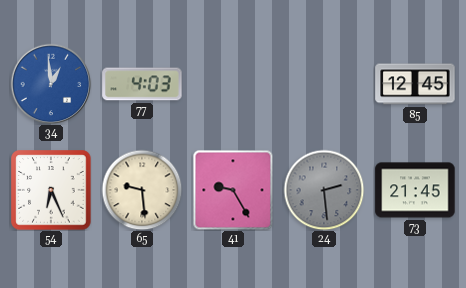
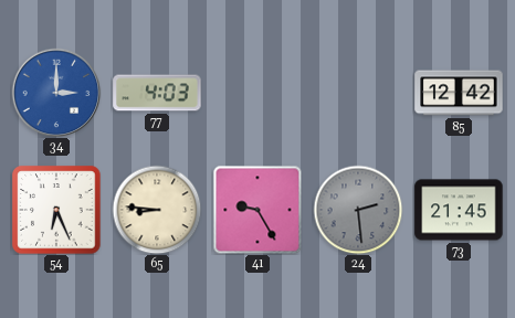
34: 12:59 -> 3:00 (56, 93)
85: 12:45 -> 12:42 (459, 93)
65: 9:29 -> 8:46 (157, 210)
